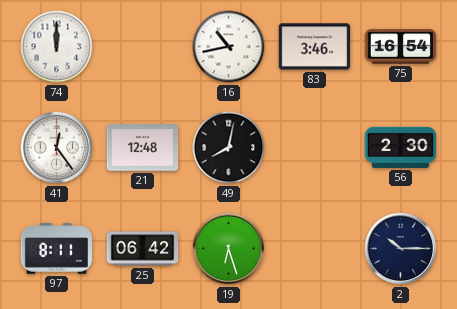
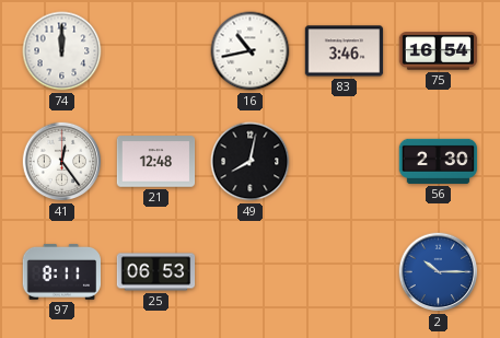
25: 06:42 -> 06:53 (156, 272)
19: 6:27 -> none (229, 249)
2 dial: navy -> blue (439, 272)
